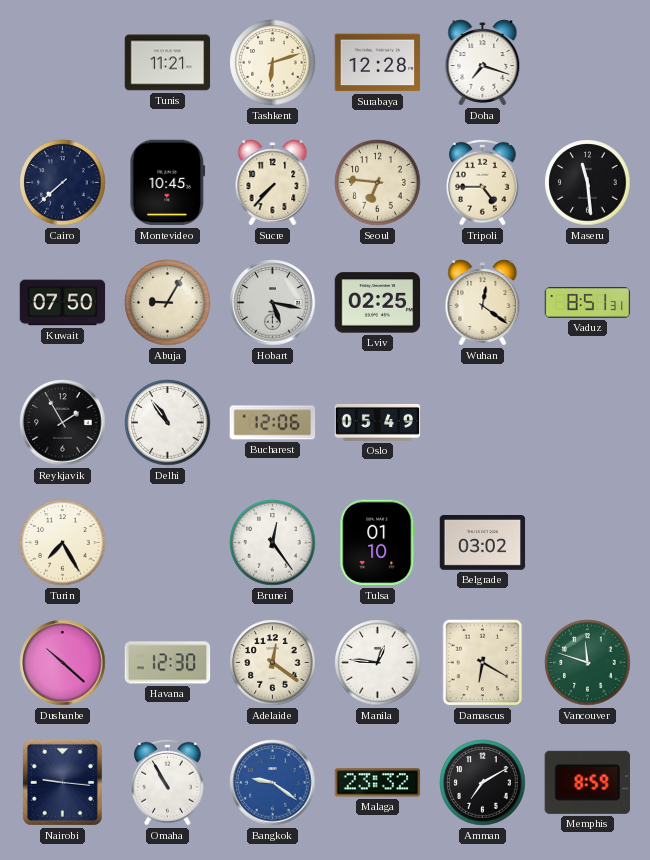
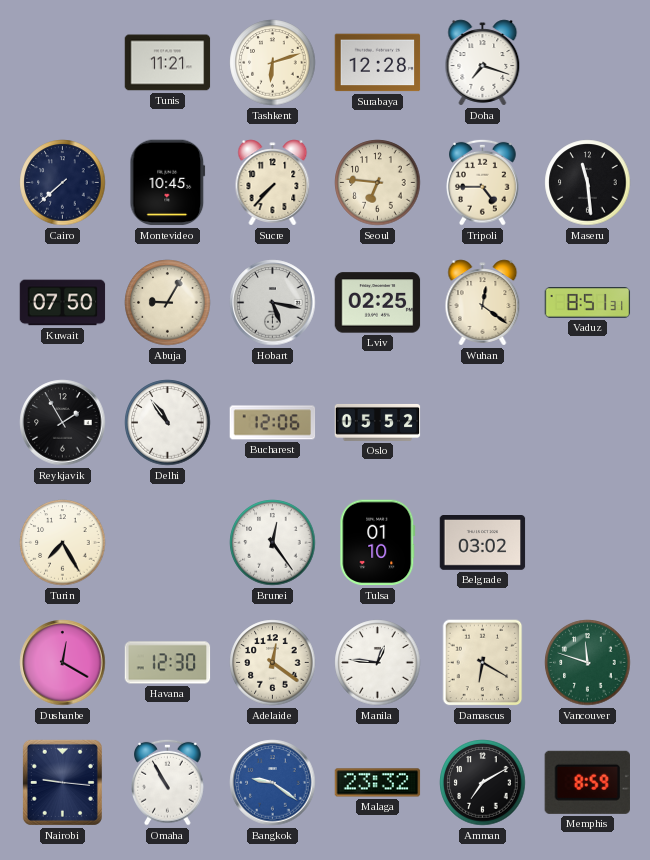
Oslo: 05:49 -> 05:52 (378, 422)
Dushanbe: 10:22 -> 12:20 (63, 663)
